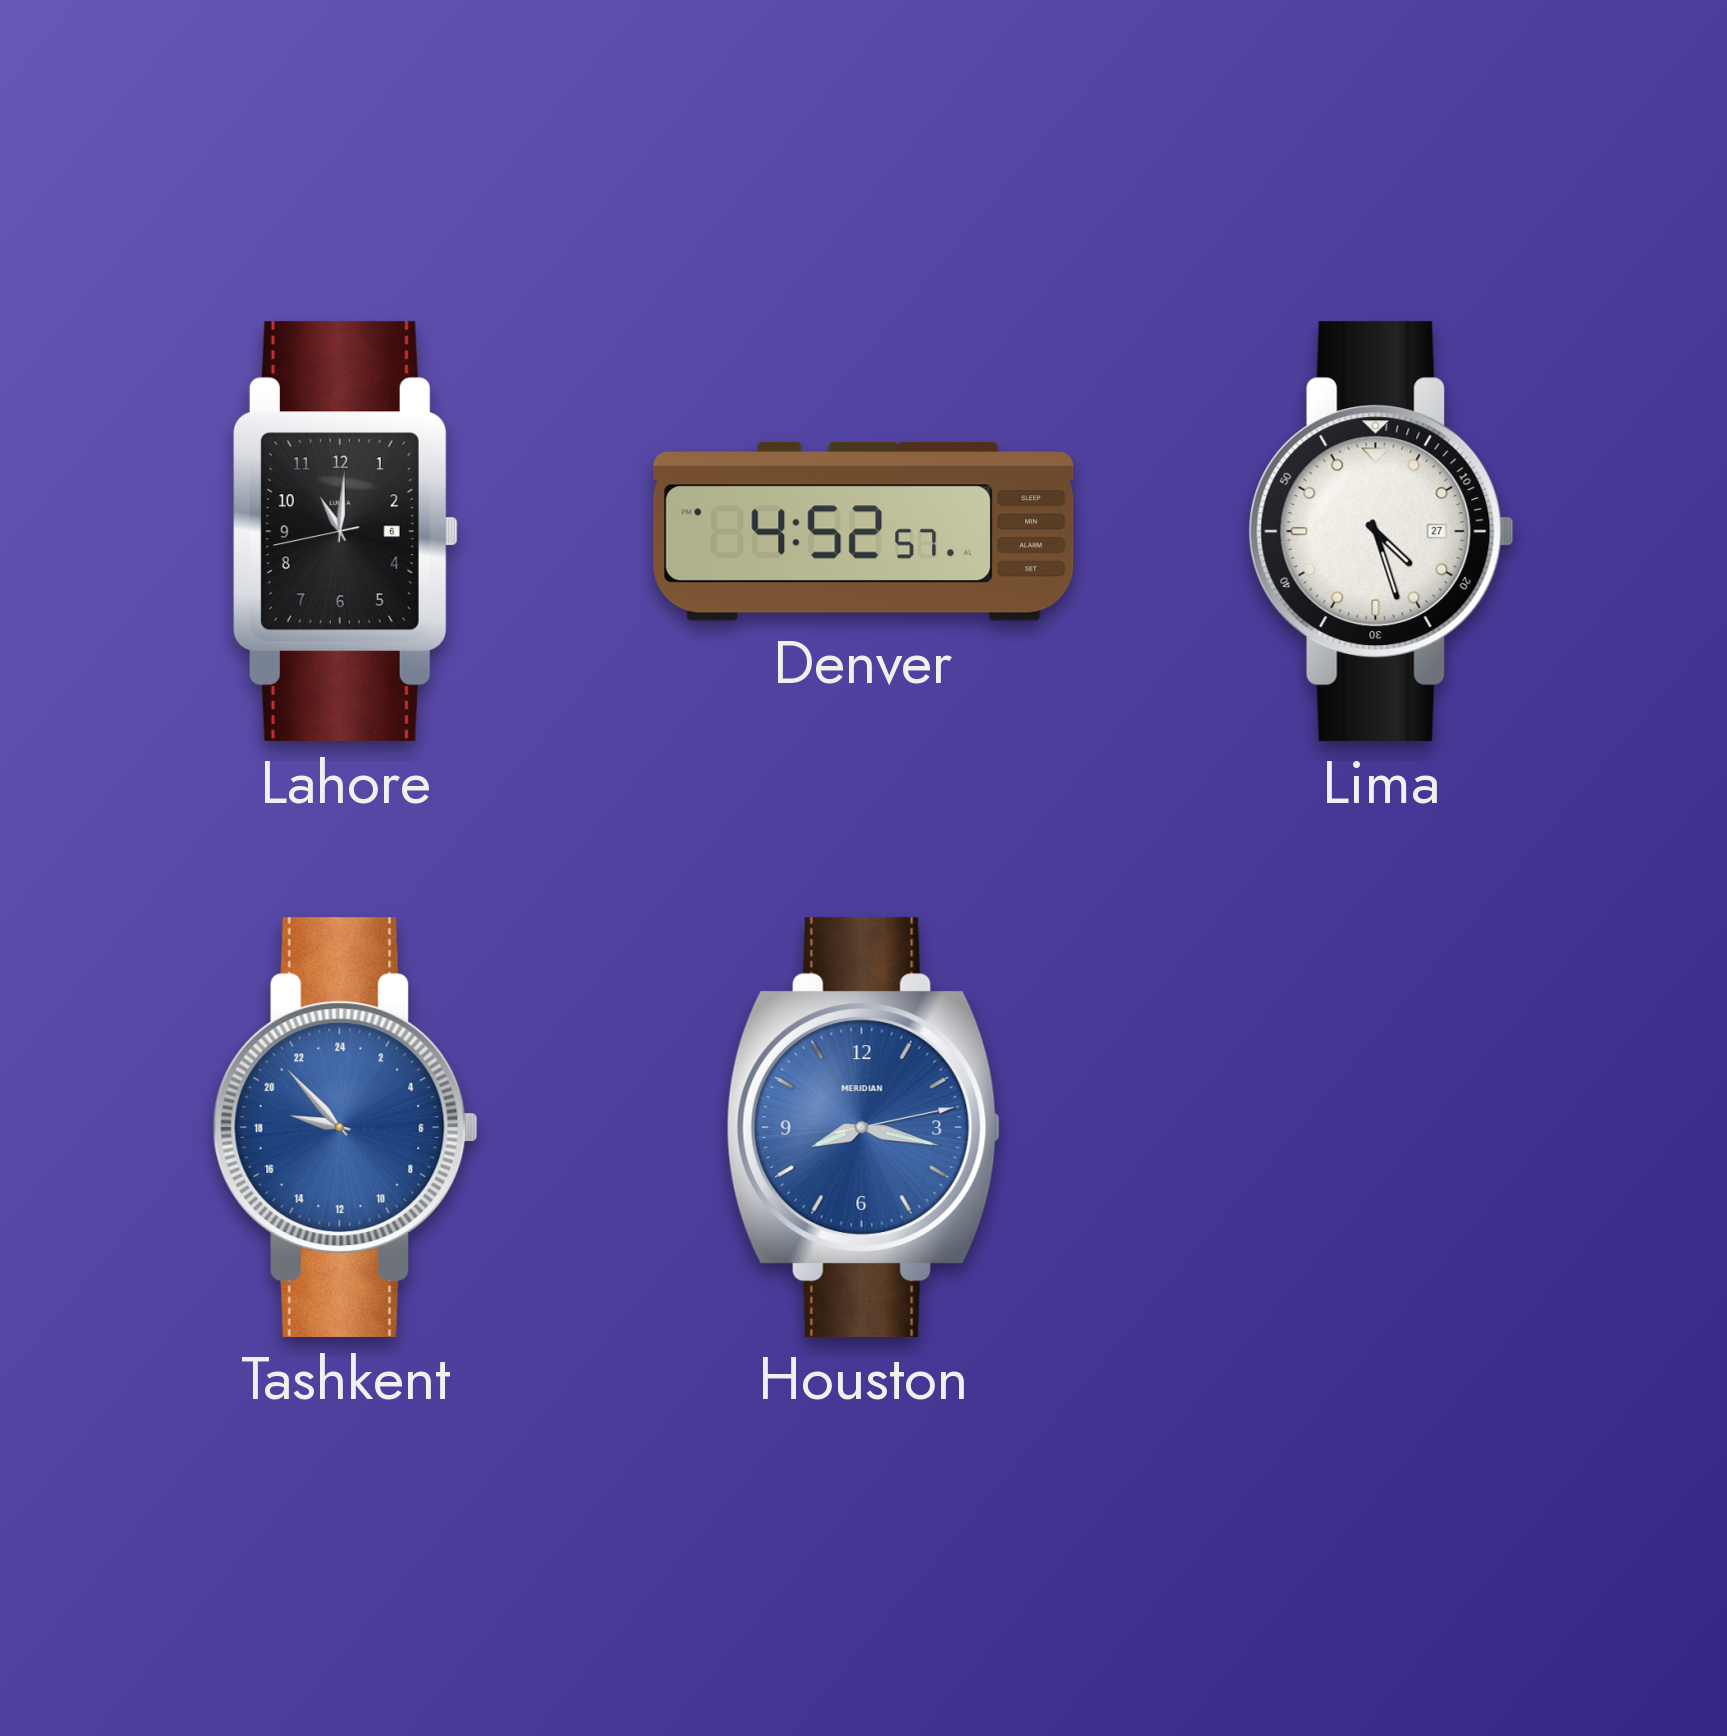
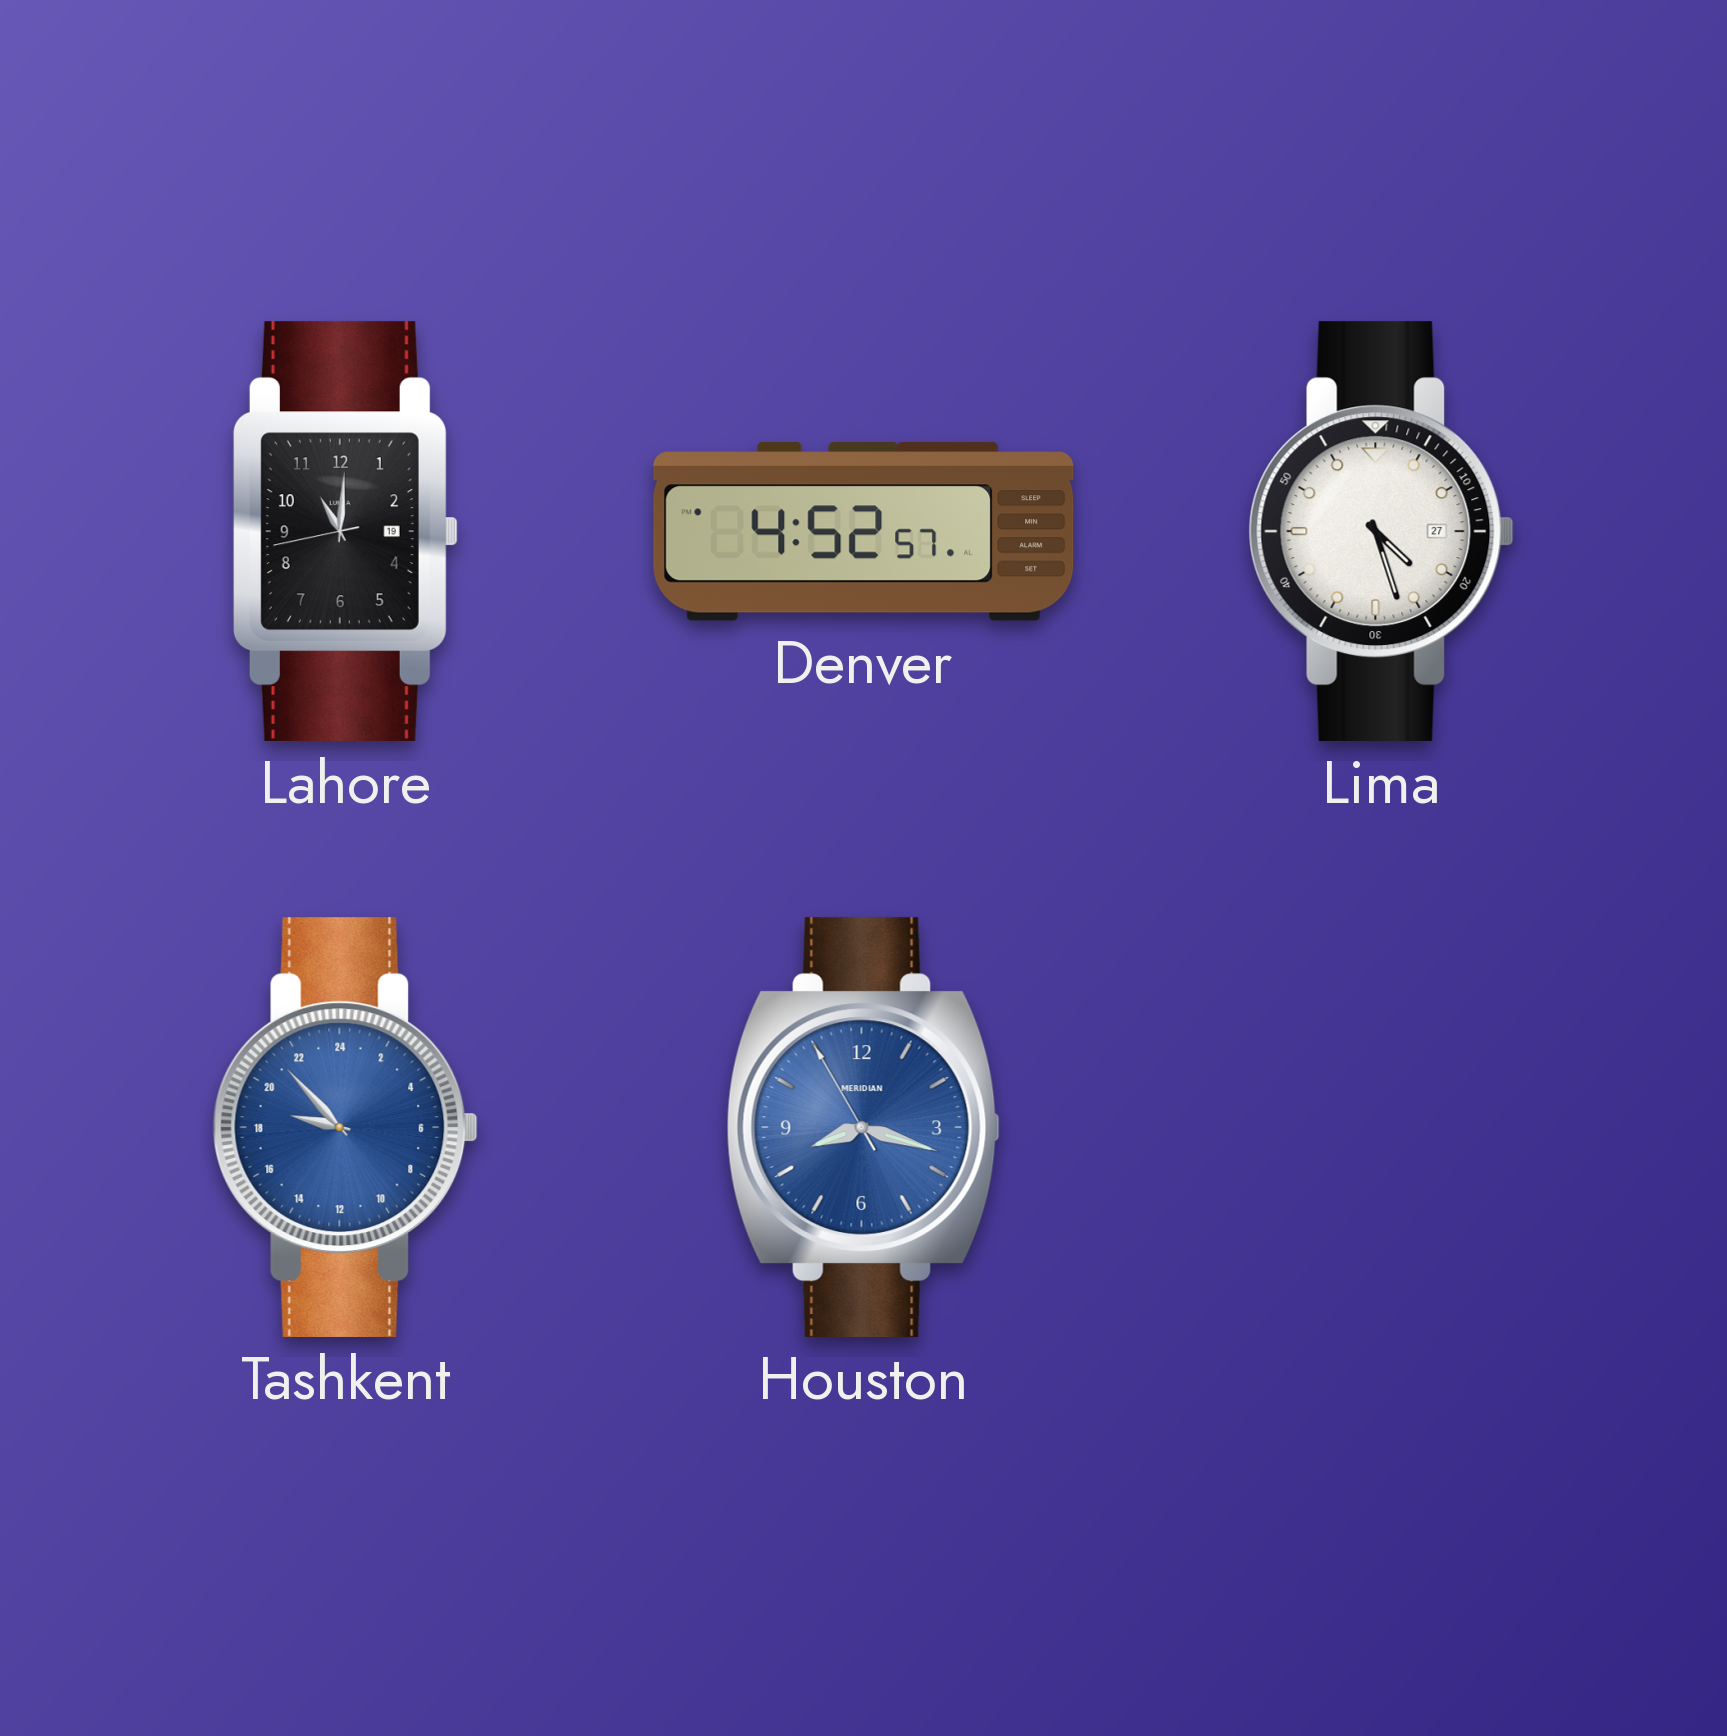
Lahore date: 6 -> 19 (345, 531)
Houston: 8:17:13 -> 8:17:55 (863, 1127)
